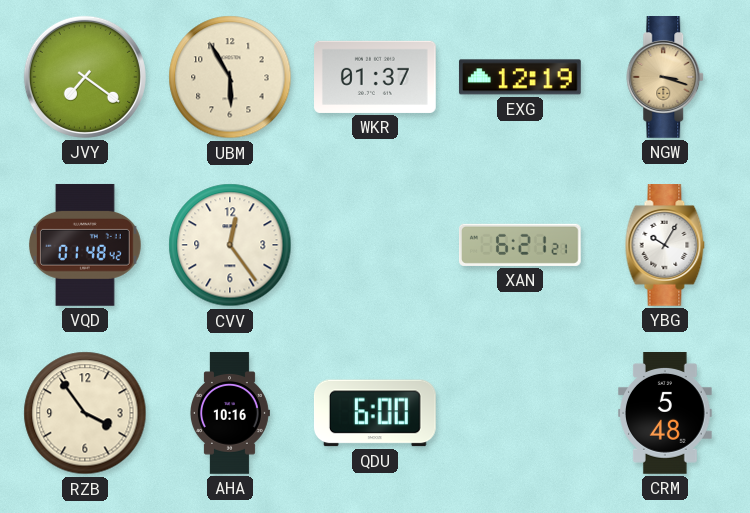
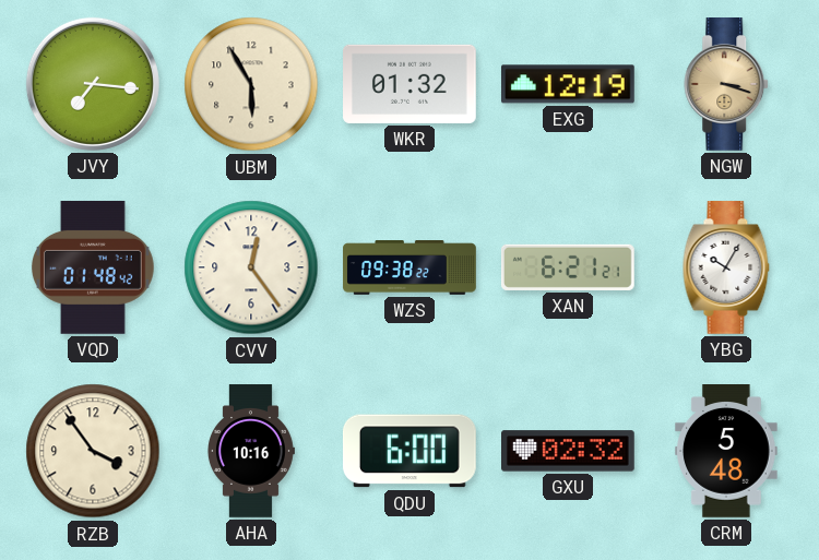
JVY: 7:21 -> 7:16 (93, 84)
WKR: 01:37 -> 01:32 (411, 84)
WZS: none -> 09:38 (410, 267)
GXU: none -> 02:32 (569, 451)
